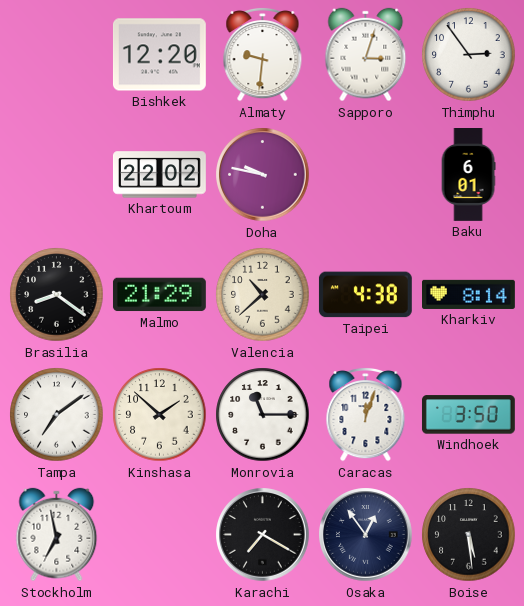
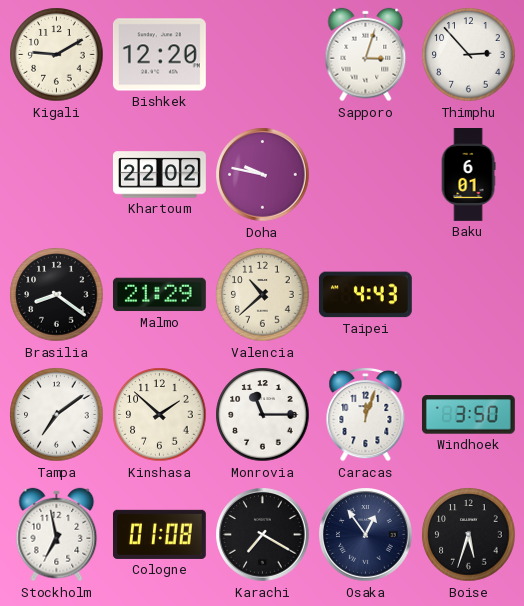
Kigali: none -> 9:10 (57, 55)
Almaty: 9:31 -> none (263, 54)
Thimphu: 2:54 -> 2:53 (469, 55)
Taipei: 4:38 -> 4:43 (365, 295)
Kharkiv: 8:14 -> none (469, 294)
Cologne: none -> 01:08 (159, 534)
Boise: 5:29 -> 5:33 (469, 535)
